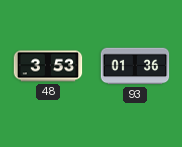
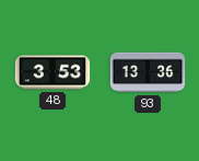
93: 01:36 -> 13:36 (148, 72)
